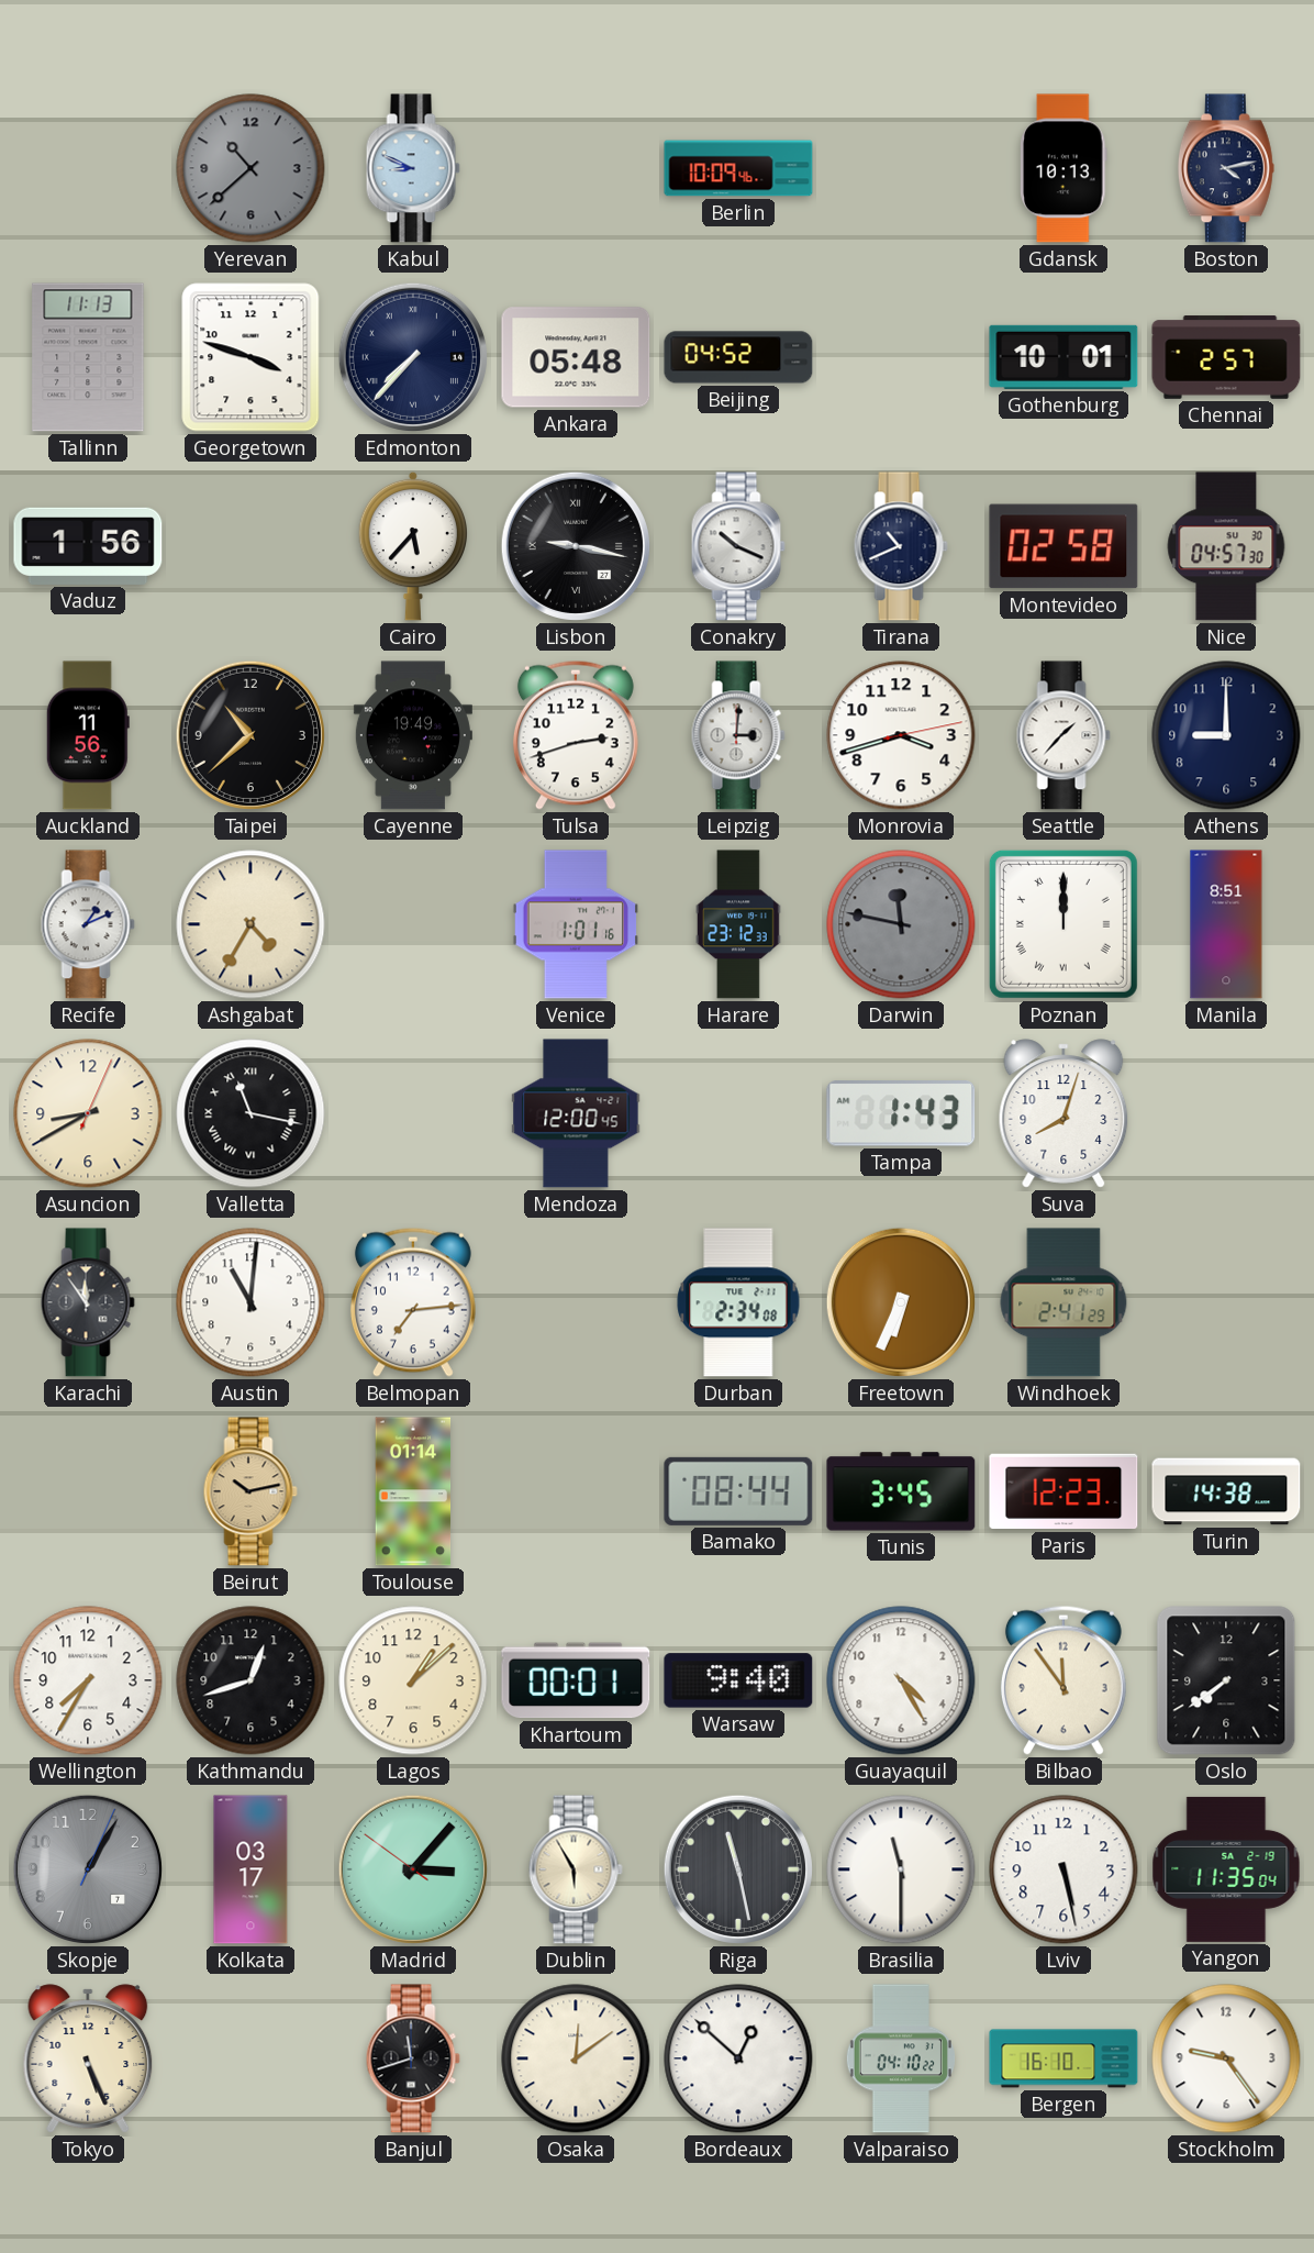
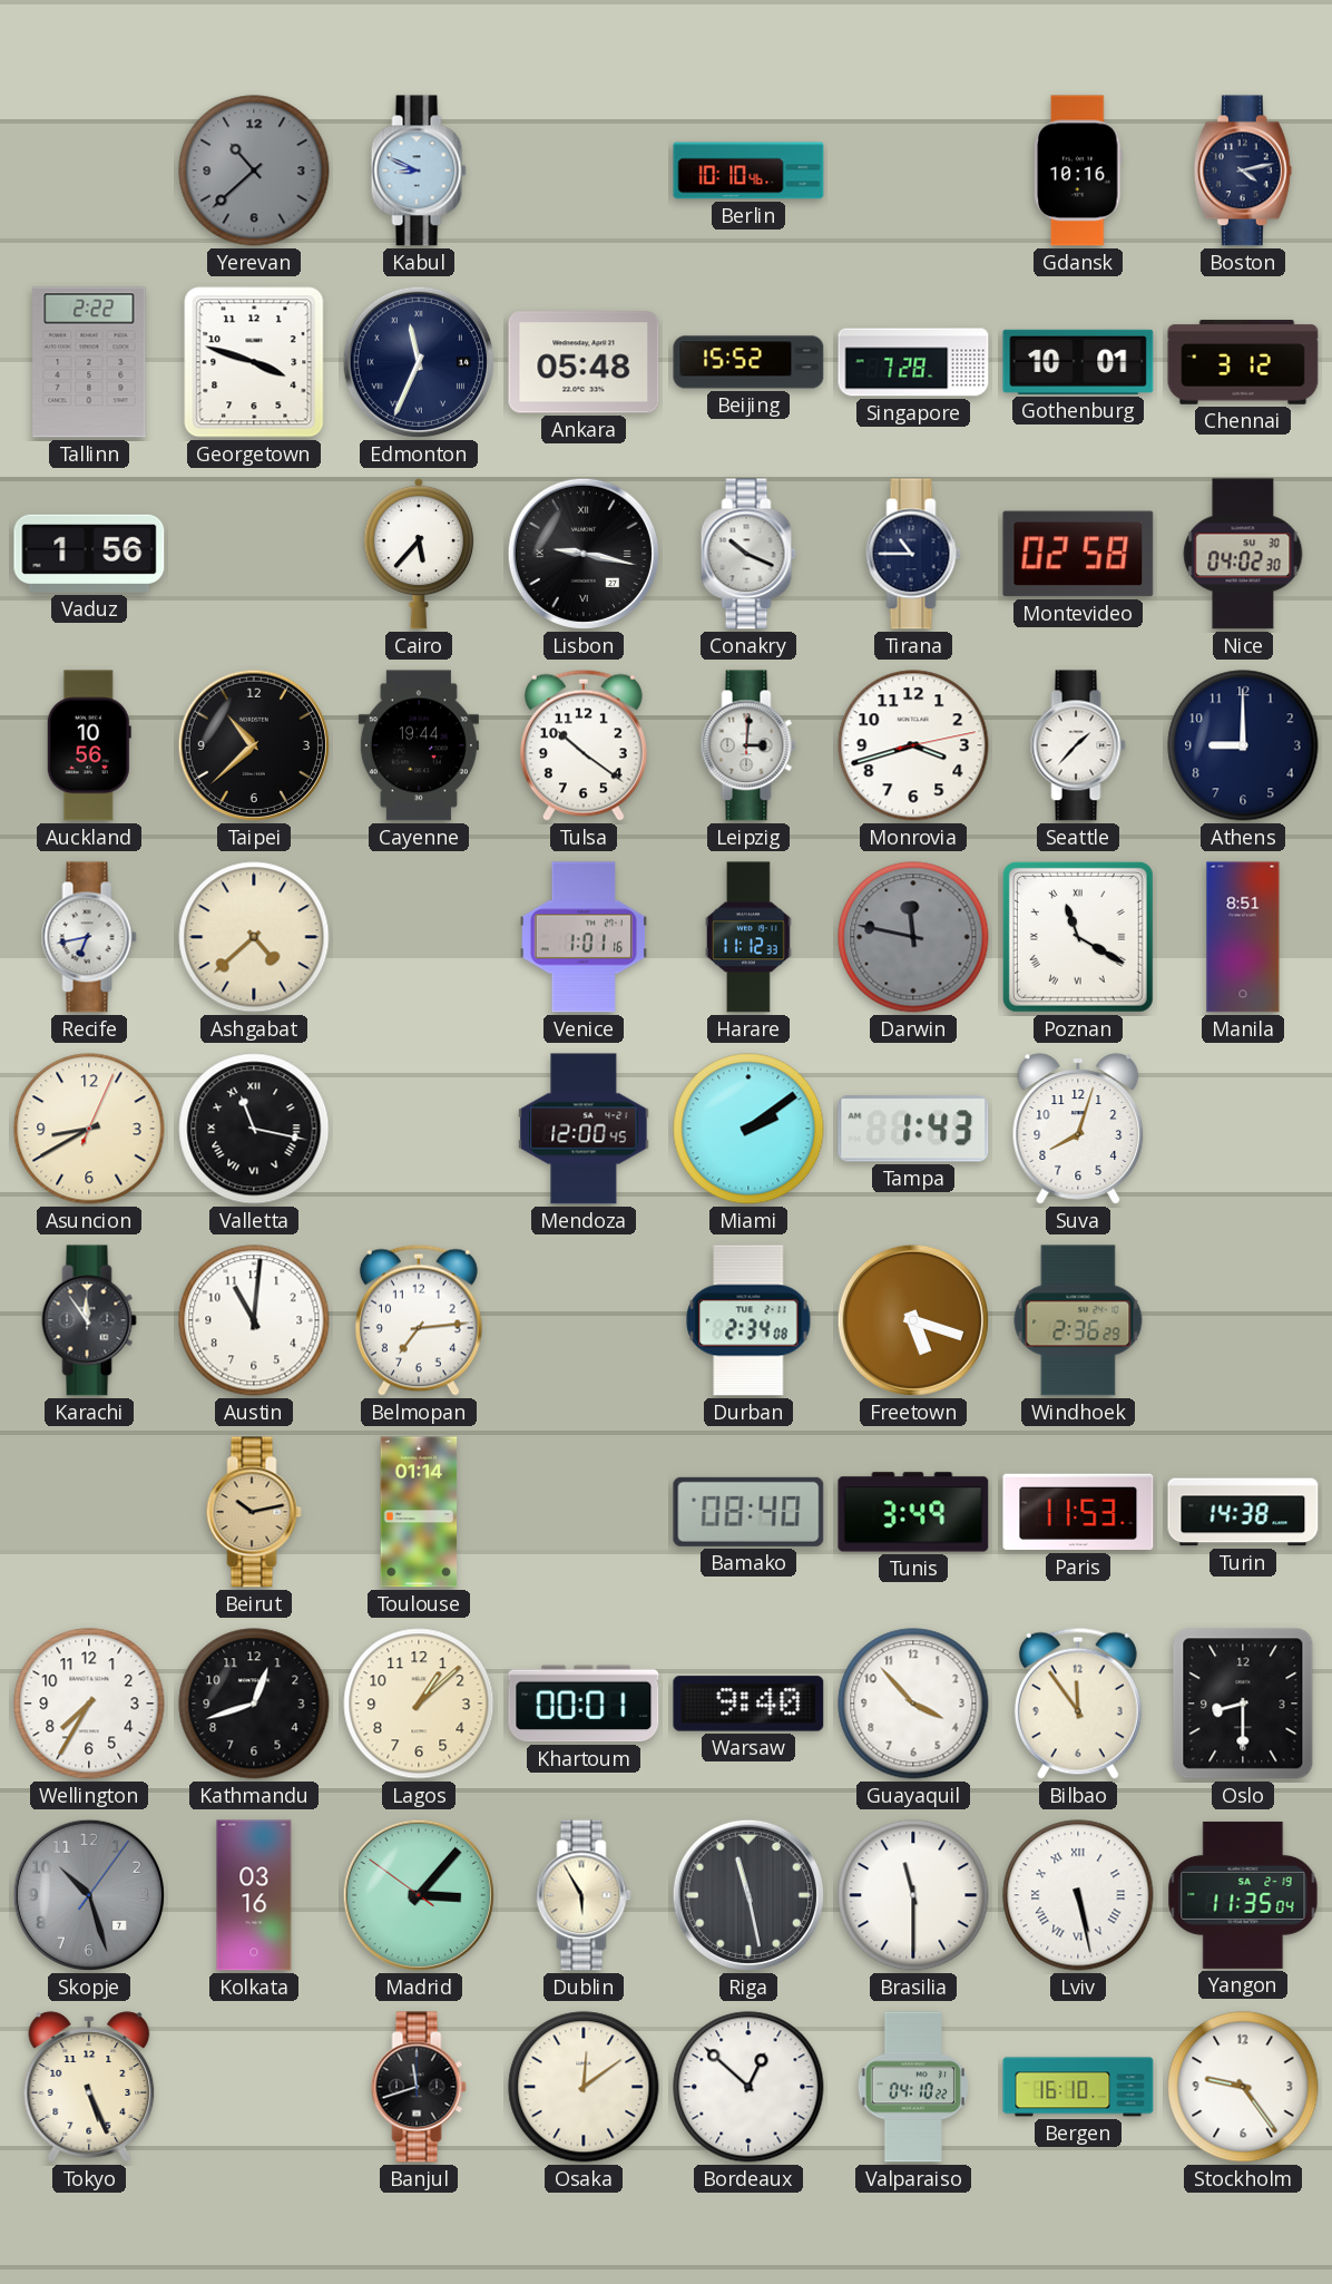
Berlin: 10:09 -> 10:10 (748, 170)
Gdansk: 10:13 -> 10:16 (1078, 170)
Tallinn: 11:13 -> 2:22 (89, 362)
Edmonton: 7:37 -> 11:34 (419, 362)
Beijing: 04:52 -> 15:52 (748, 362)
Singapore: none -> 7:28 (913, 362)
Chennai: 2:57 -> 3:12 (1243, 362)
Tirana: 10:41 -> 10:45 (913, 554)
Nice: 04:57 -> 04:02 (1243, 554)
Auckland: 11:56 -> 10:56 (89, 745)
Cayenne: 19:49 -> 19:44 (419, 745)
Tulsa: 2:42 -> 10:21 (584, 745)
Recife: 1:11 -> 6:43 (89, 937)
Ashgabat: 4:35 -> 4:38 (254, 937)
Harare: 23:12 -> 11:12 (750, 937)
Poznan: 12:00 -> 11:20 (1078, 937)
Miami: none -> 2:09 (748, 1129)
Freetown: 6:34 -> 5:18 (913, 1320)
Windhoek: 2:41 -> 2:36 (1078, 1320)
Bamako: 08:44 -> 08:40 (748, 1512)
Tunis: 3:45 -> 3:49 (913, 1512)
Paris: 12:23 -> 11:53 (1078, 1512)
Guayaquil: 4:25 -> 3:53 (913, 1704)
Oslo: 7:39 -> 8:30 (1243, 1704)
Skopje: 1:05 -> 10:27 (89, 1895)
Kolkata: 03:17 -> 03:16 (254, 1895)
Lviv numerals: Arabic -> Roman (1078, 1895)
